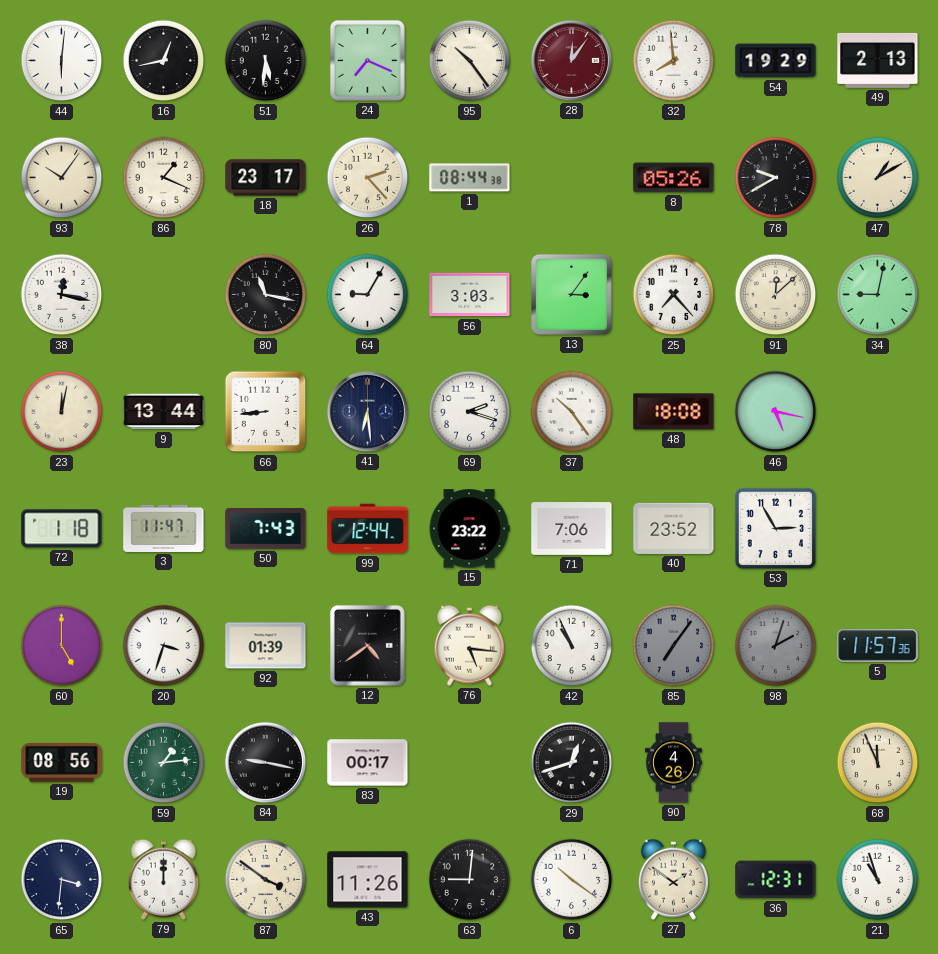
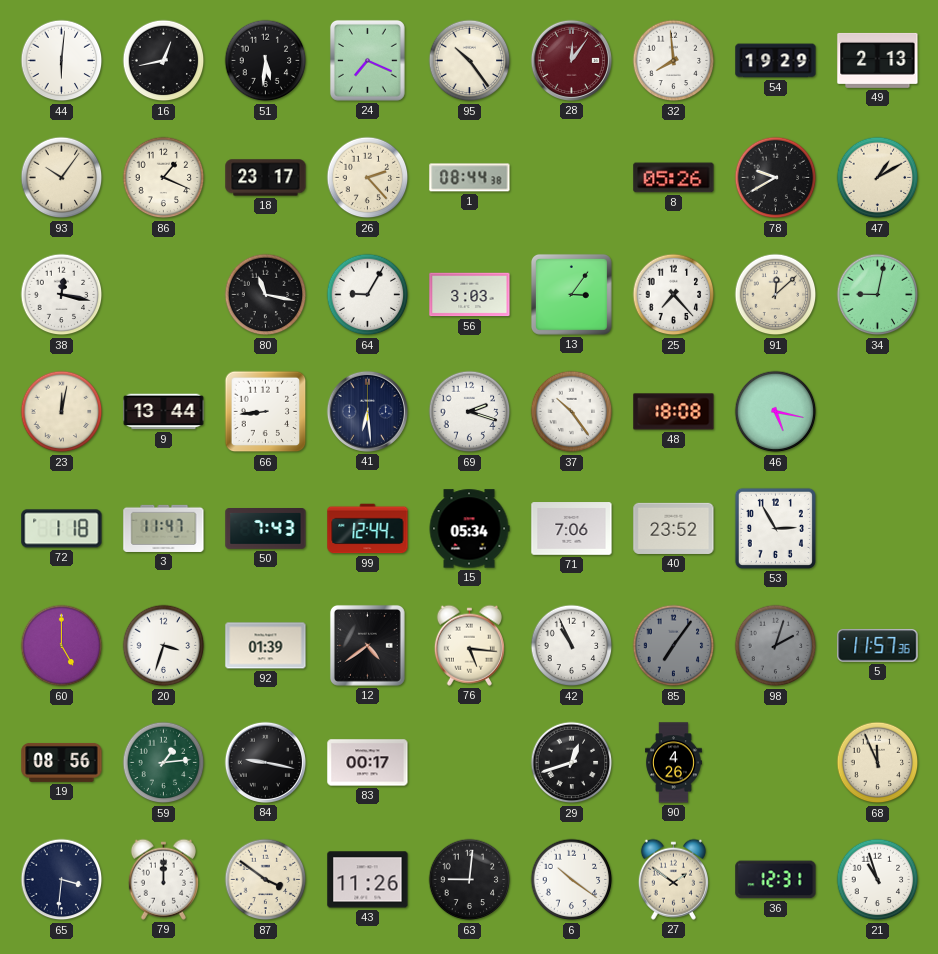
15: 23:22 -> 05:34 (469, 529)
